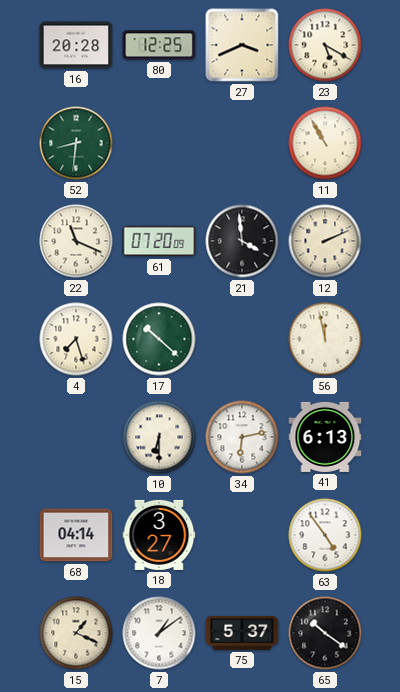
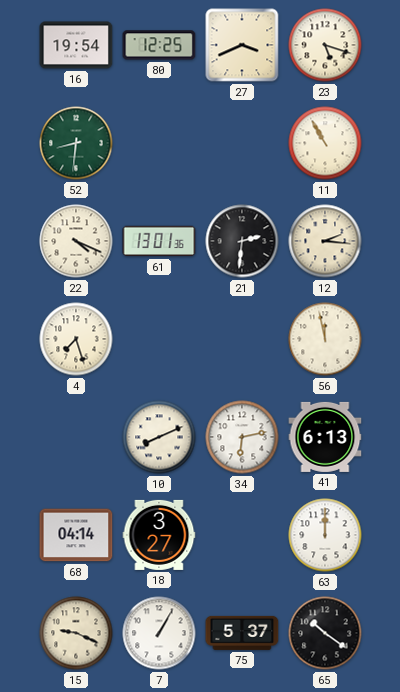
16: 20:28 -> 19:54 (76, 45)
23: 5:20 -> 5:18 (325, 45)
22: 11:19 -> 4:19 (76, 241)
61: 07:20 -> 13:01 (159, 241)
21: 3:59 -> 2:31 (242, 241)
12: 2:11 -> 2:16 (325, 241)
17: 10:22 -> none (159, 339)
10: 6:30 -> 8:11 (159, 437)
63: 4:54 -> 12:00 (325, 535)
15: 1:19 -> 9:19 (76, 633)
7: 1:09 -> 1:05 (159, 633)
